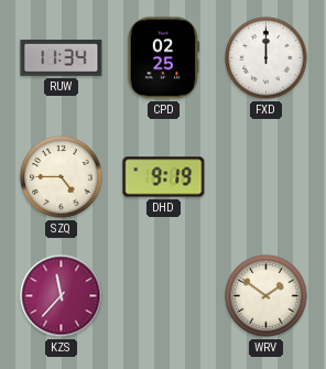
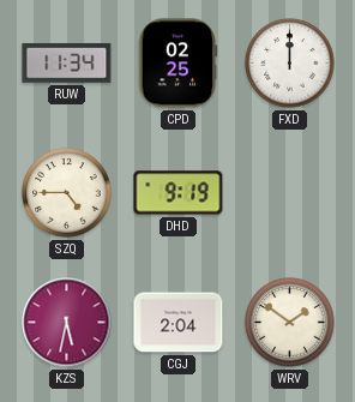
KZS: 11:37 -> 5:32 (67, 323)
CGJ: none -> 2:04 (179, 323)
